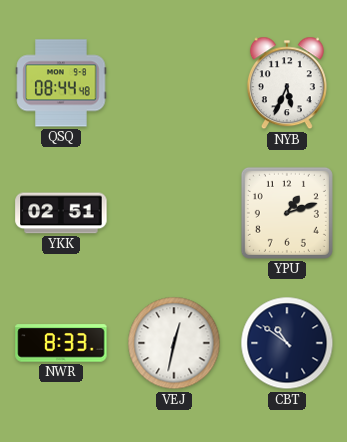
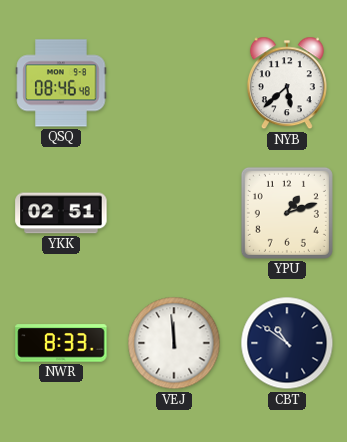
QSQ: 08:44 -> 08:46 (61, 83)
NYB: 5:34 -> 5:38 (287, 83)
VEJ: 12:32 -> 11:59 (174, 343)
